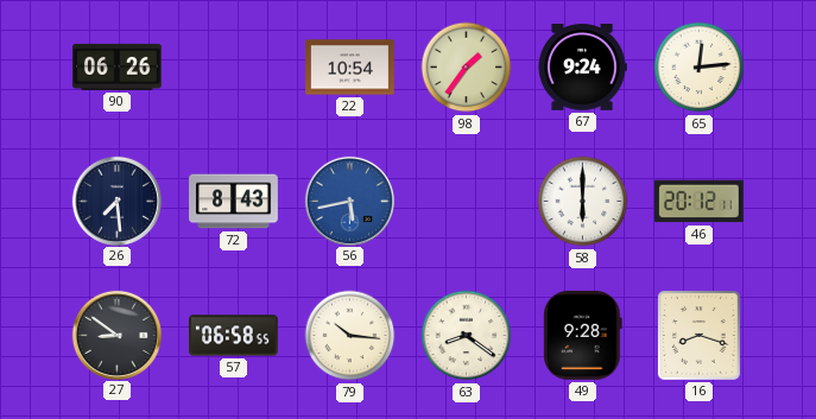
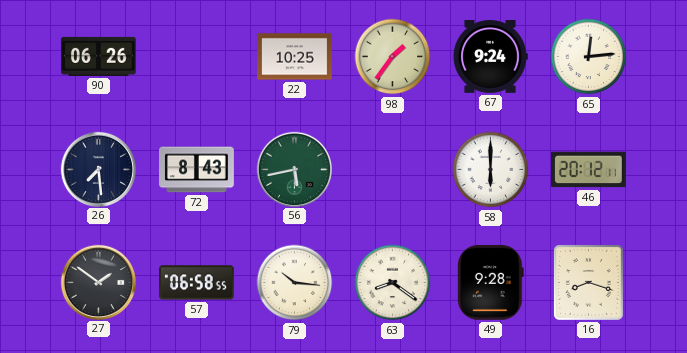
22: 10:54 -> 10:25 (295, 57)
56 dial: blue -> green (294, 169)
27: 8:51 -> 1:51 (98, 282)
